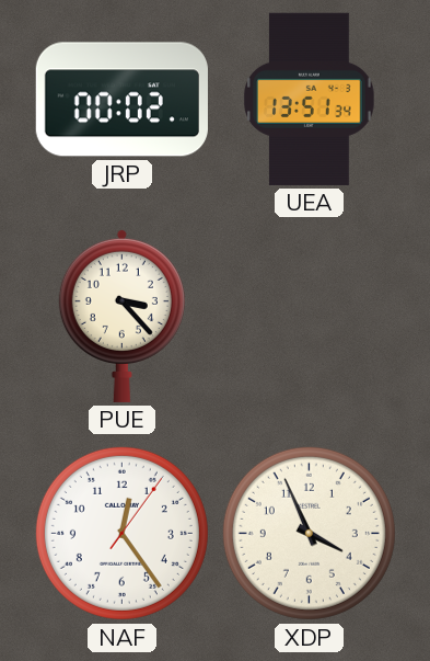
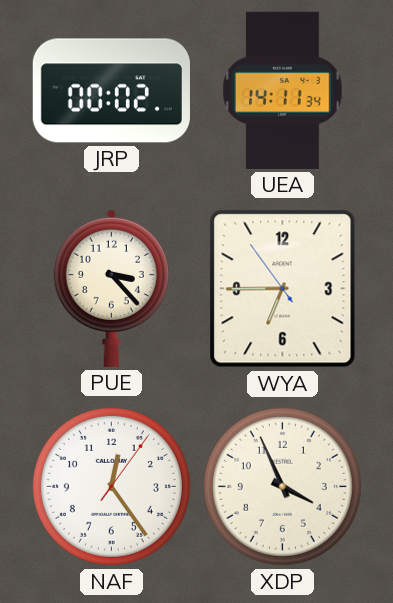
UEA: 13:51 -> 14:11 (283, 90)
WYA: none -> 6:44 (283, 289)
